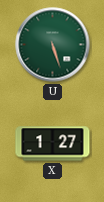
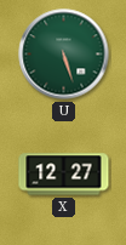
X: 1:27 -> 12:27 (64, 175)
